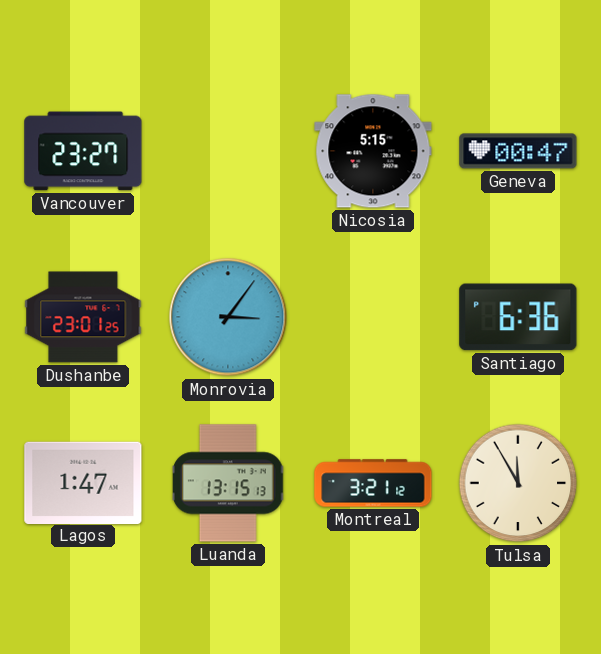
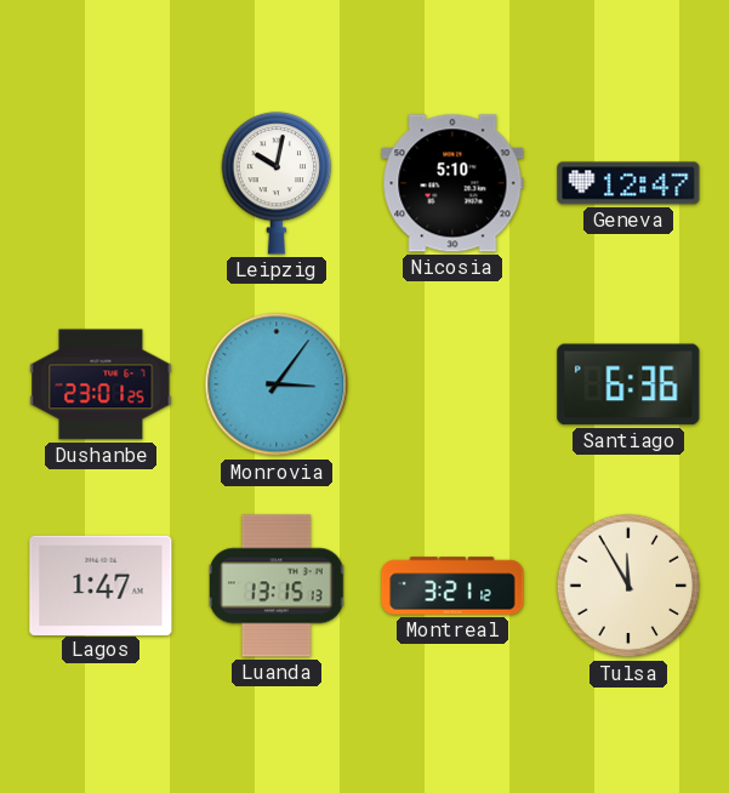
Vancouver: 23:27 -> none (83, 151)
Leipzig: none -> 10:02 (277, 184)
Nicosia: 5:15 -> 5:10 (452, 183)
Geneva: 00:47 -> 12:47 (628, 183)
